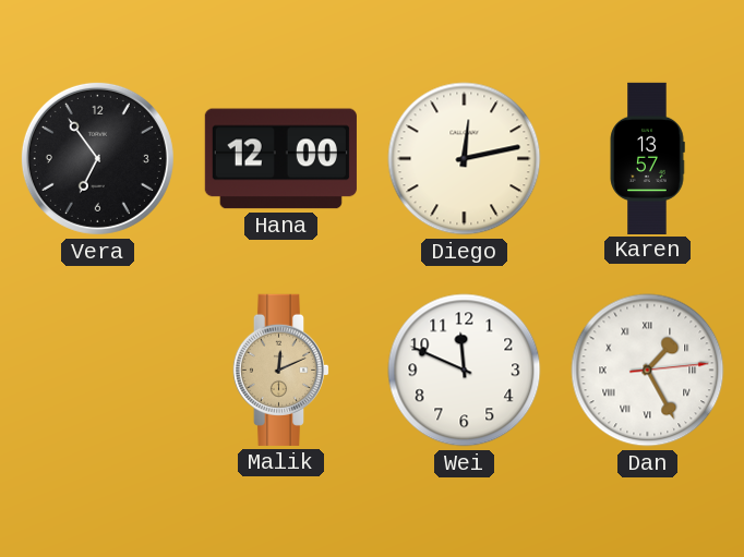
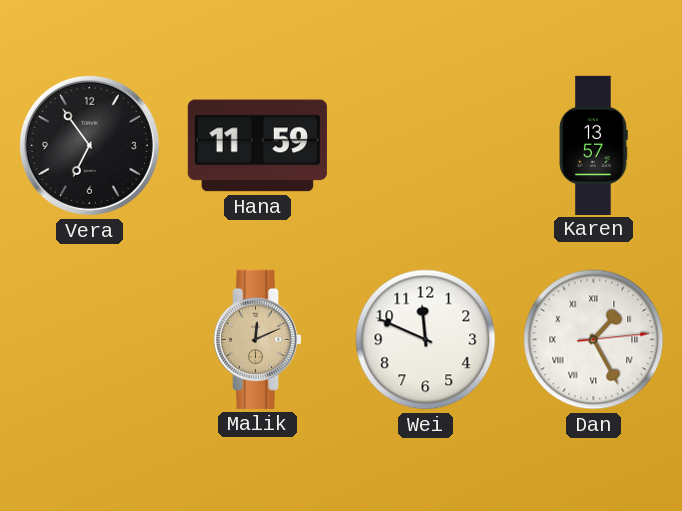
Hana: 12:00 -> 11:59 (257, 146)
Diego: 12:13 -> none (465, 159)
